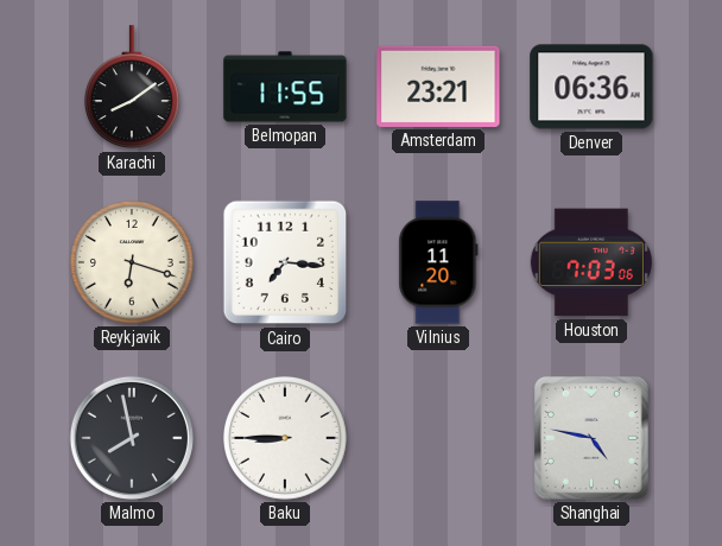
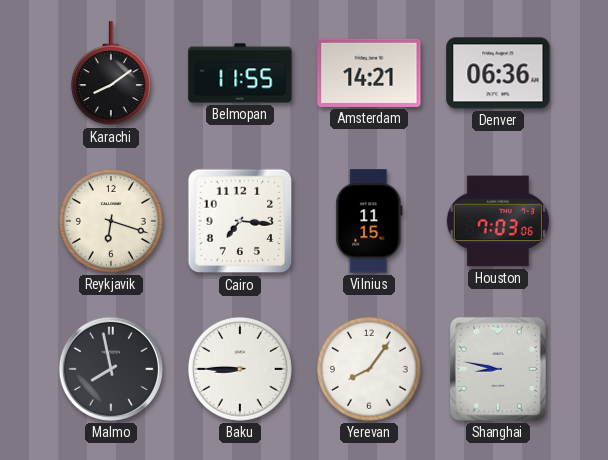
Amsterdam: 23:21 -> 14:21 (369, 73)
Vilnius: 11:20 -> 11:15 (369, 221)
Yerevan: none -> 8:06 (369, 369)
Shanghai: 4:47 -> 8:47 (498, 369)
